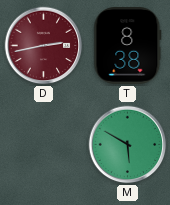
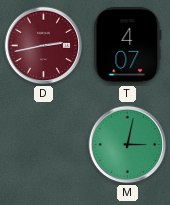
T: 8:38 -> 4:07 (128, 46)
M: 5:50 -> 3:02 (128, 145)
